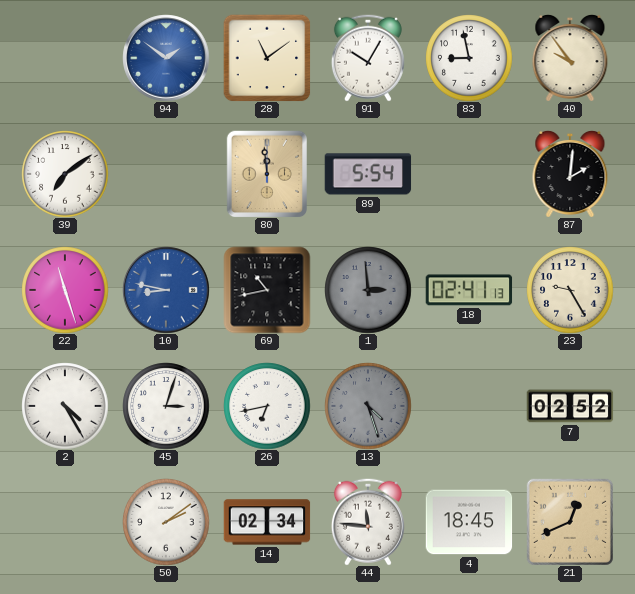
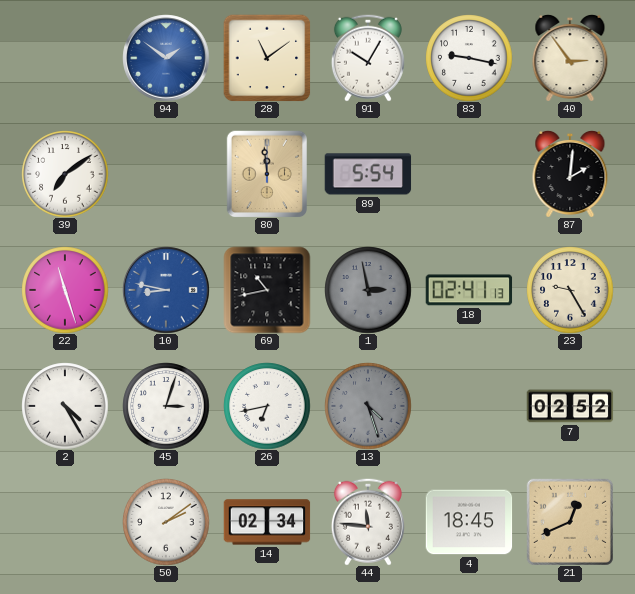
83: 8:58 -> 9:17 (469, 58)
40: 9:54 -> 2:54 (570, 58)
1: 2:59 -> 2:58 (368, 290)
